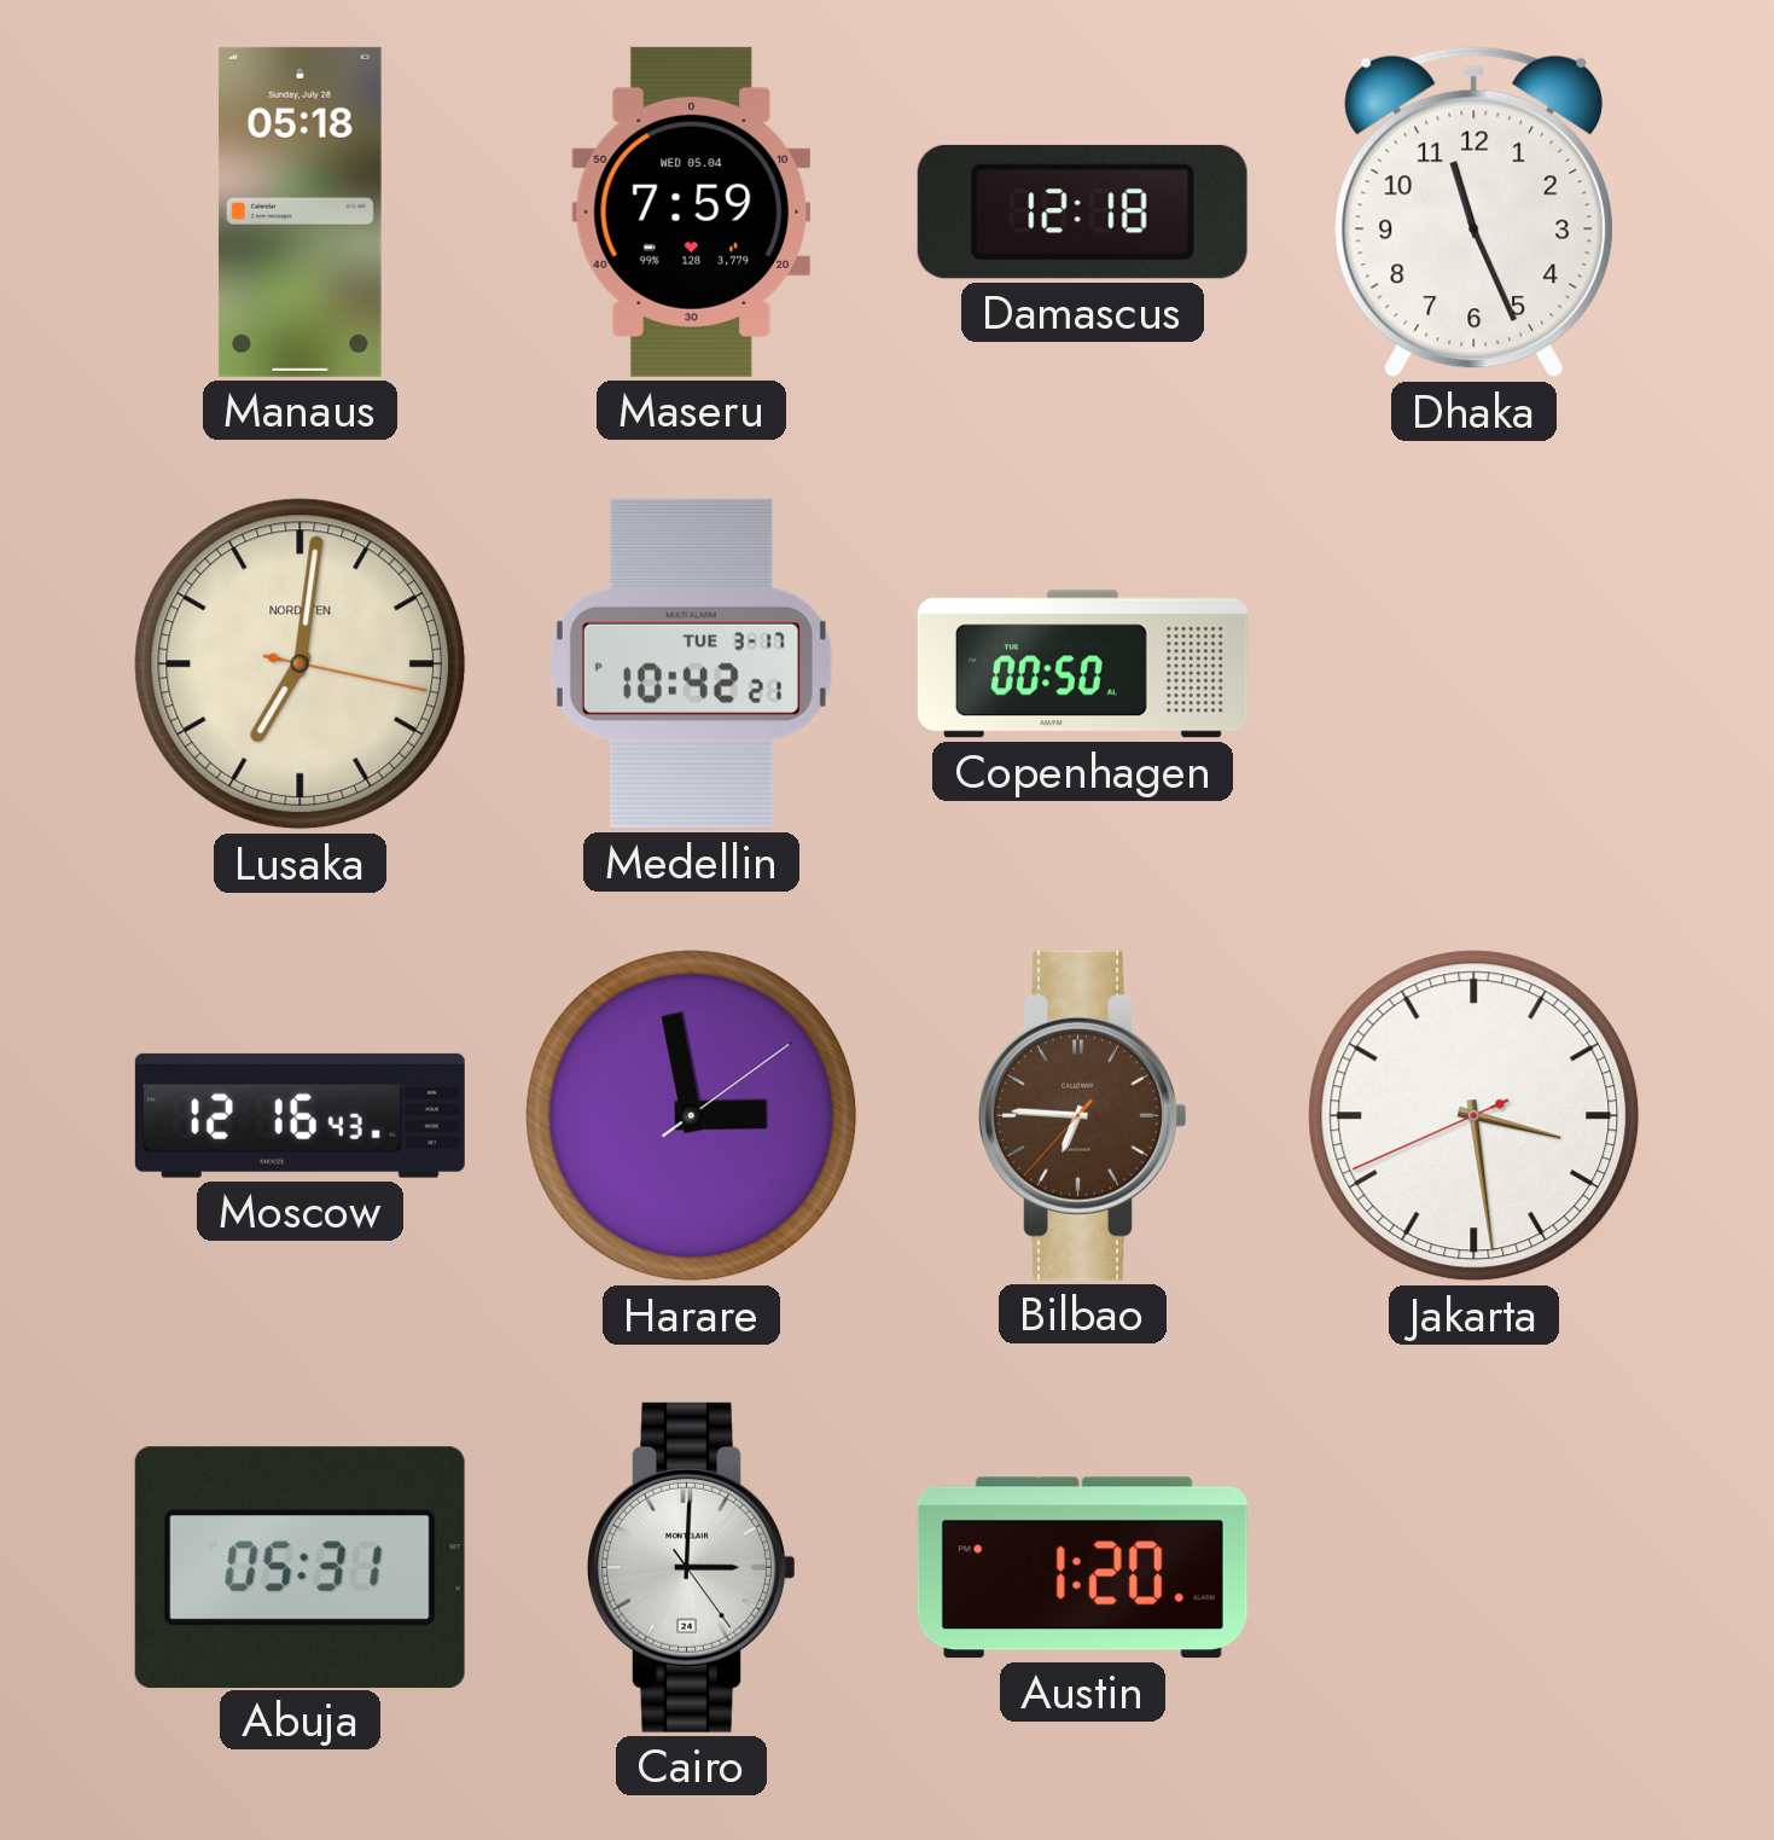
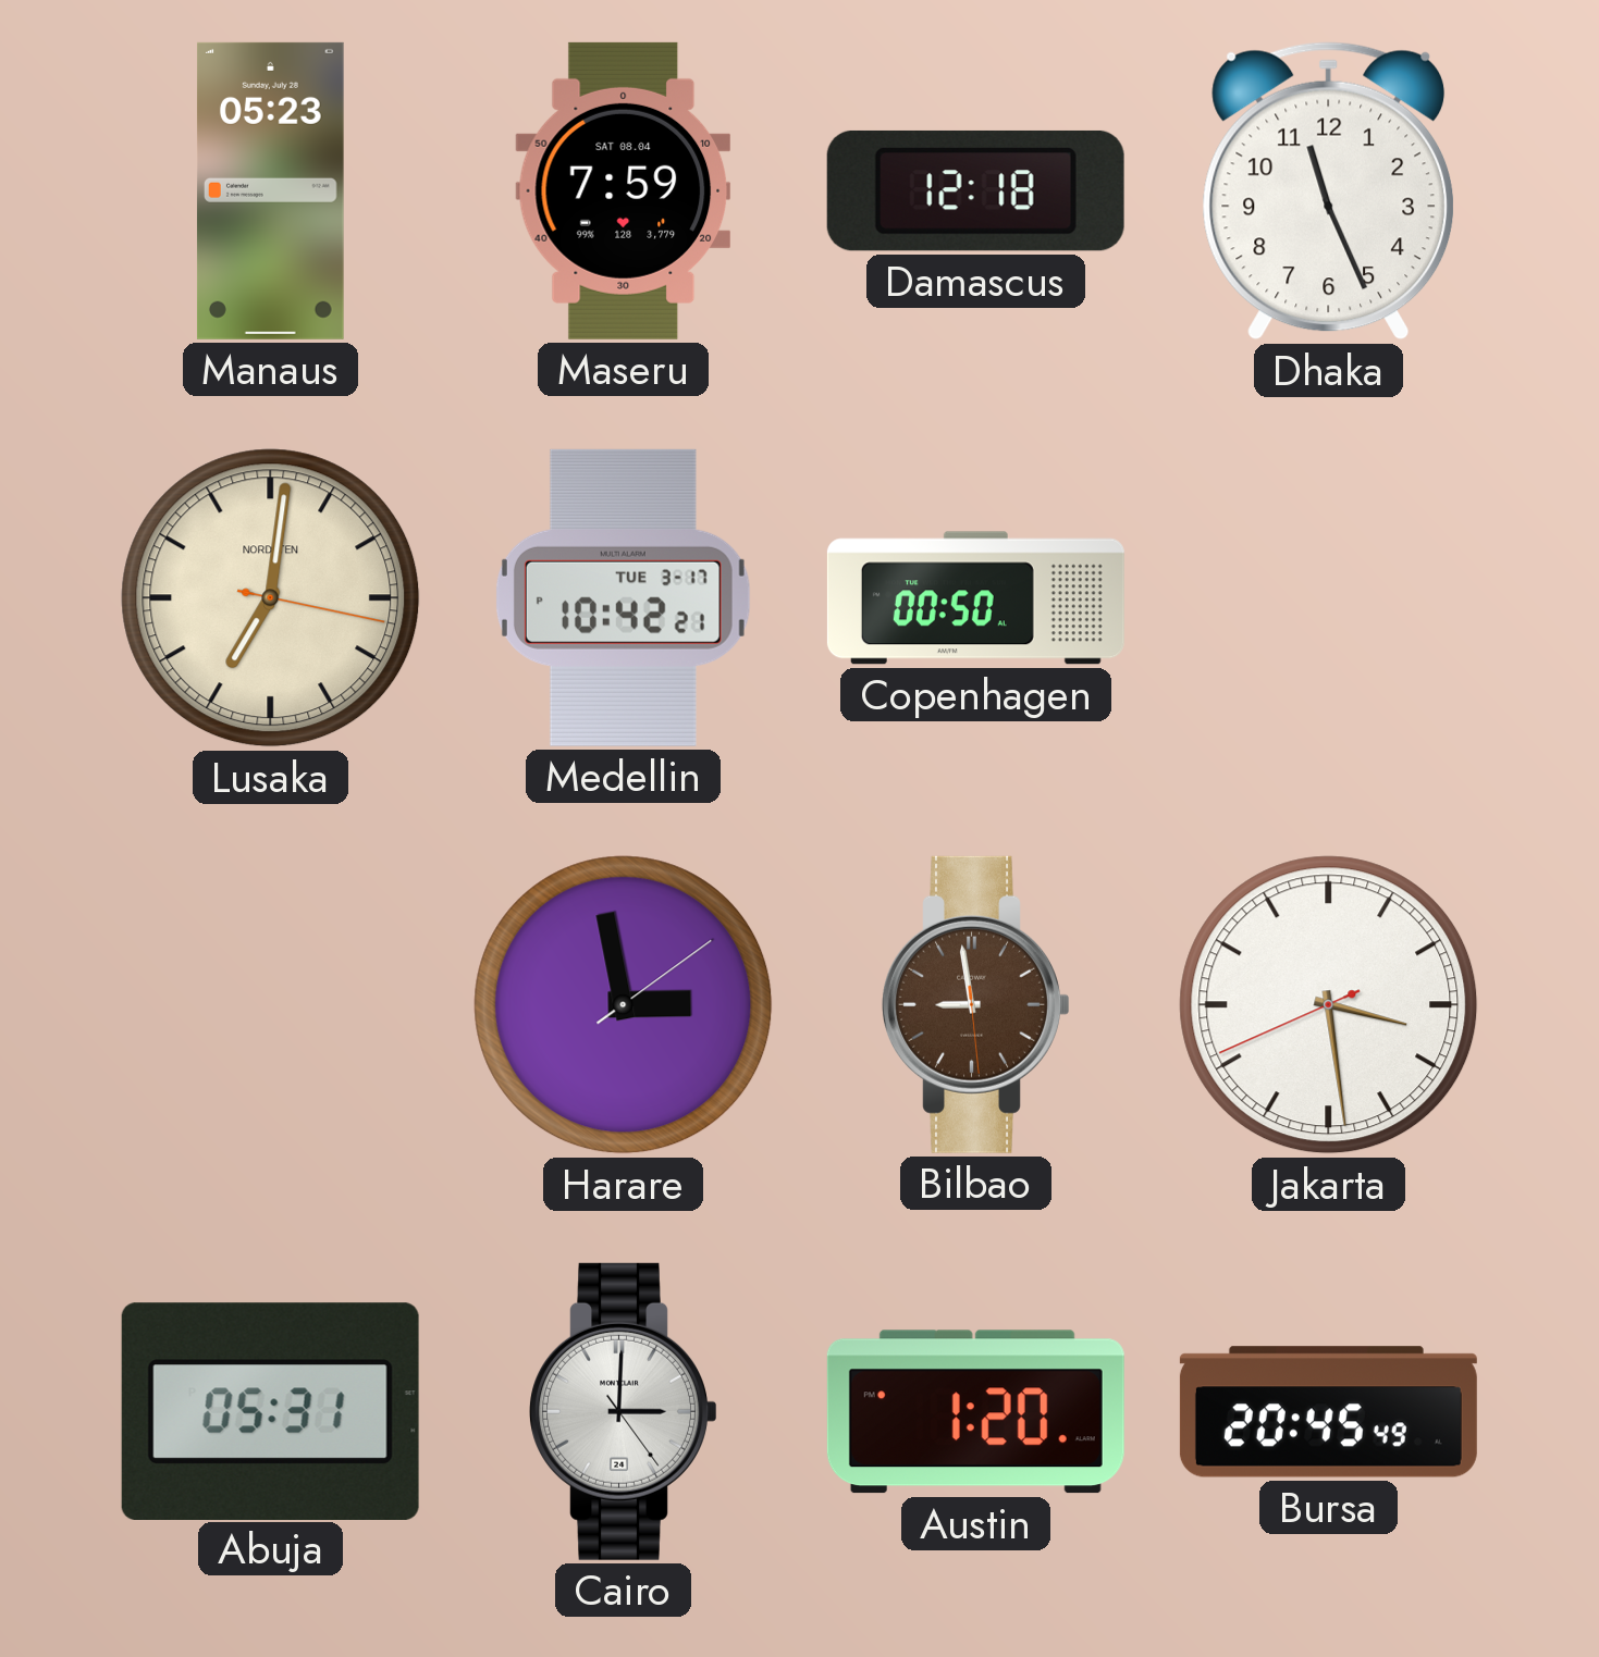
Manaus: 05:18 -> 05:23 (270, 190)
Maseru date: WED 05.04 -> SAT 08.04 (624, 190)
Moscow: 12:16 -> none (299, 1115)
Bilbao: 6:45 -> 8:58 (976, 1004)
Bursa: none -> 20:45 (1328, 1412)
